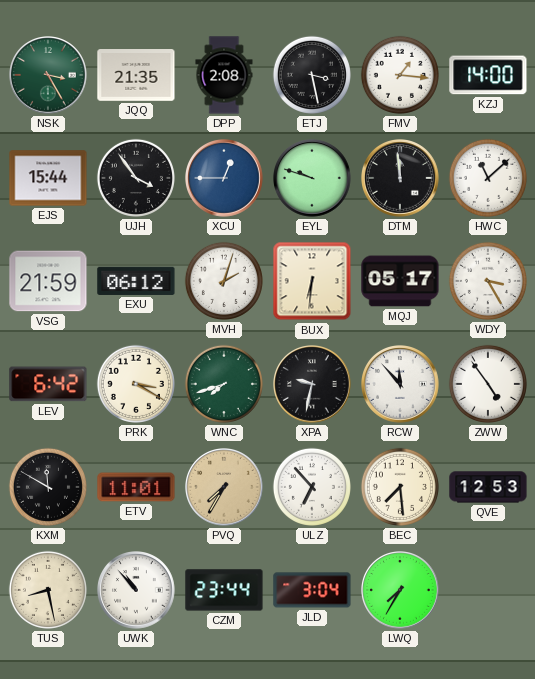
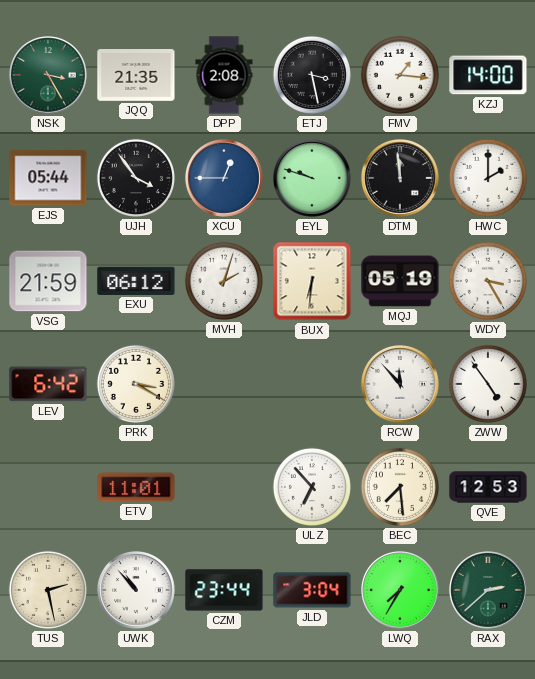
EJS: 15:44 -> 05:44 (48, 178)
HWC: 11:08 -> 2:00 (488, 178)
MQJ: 05:17 -> 05:19 (400, 281)
WNC: 7:42 -> none (224, 384)
XPA: 9:32 -> none (313, 385)
KXM: 11:50 -> none (48, 487)
PVQ: 7:35 -> none (225, 488)
TUS: 8:28 -> 2:28 (48, 590)
RAX: none -> 2:38 (489, 591)
